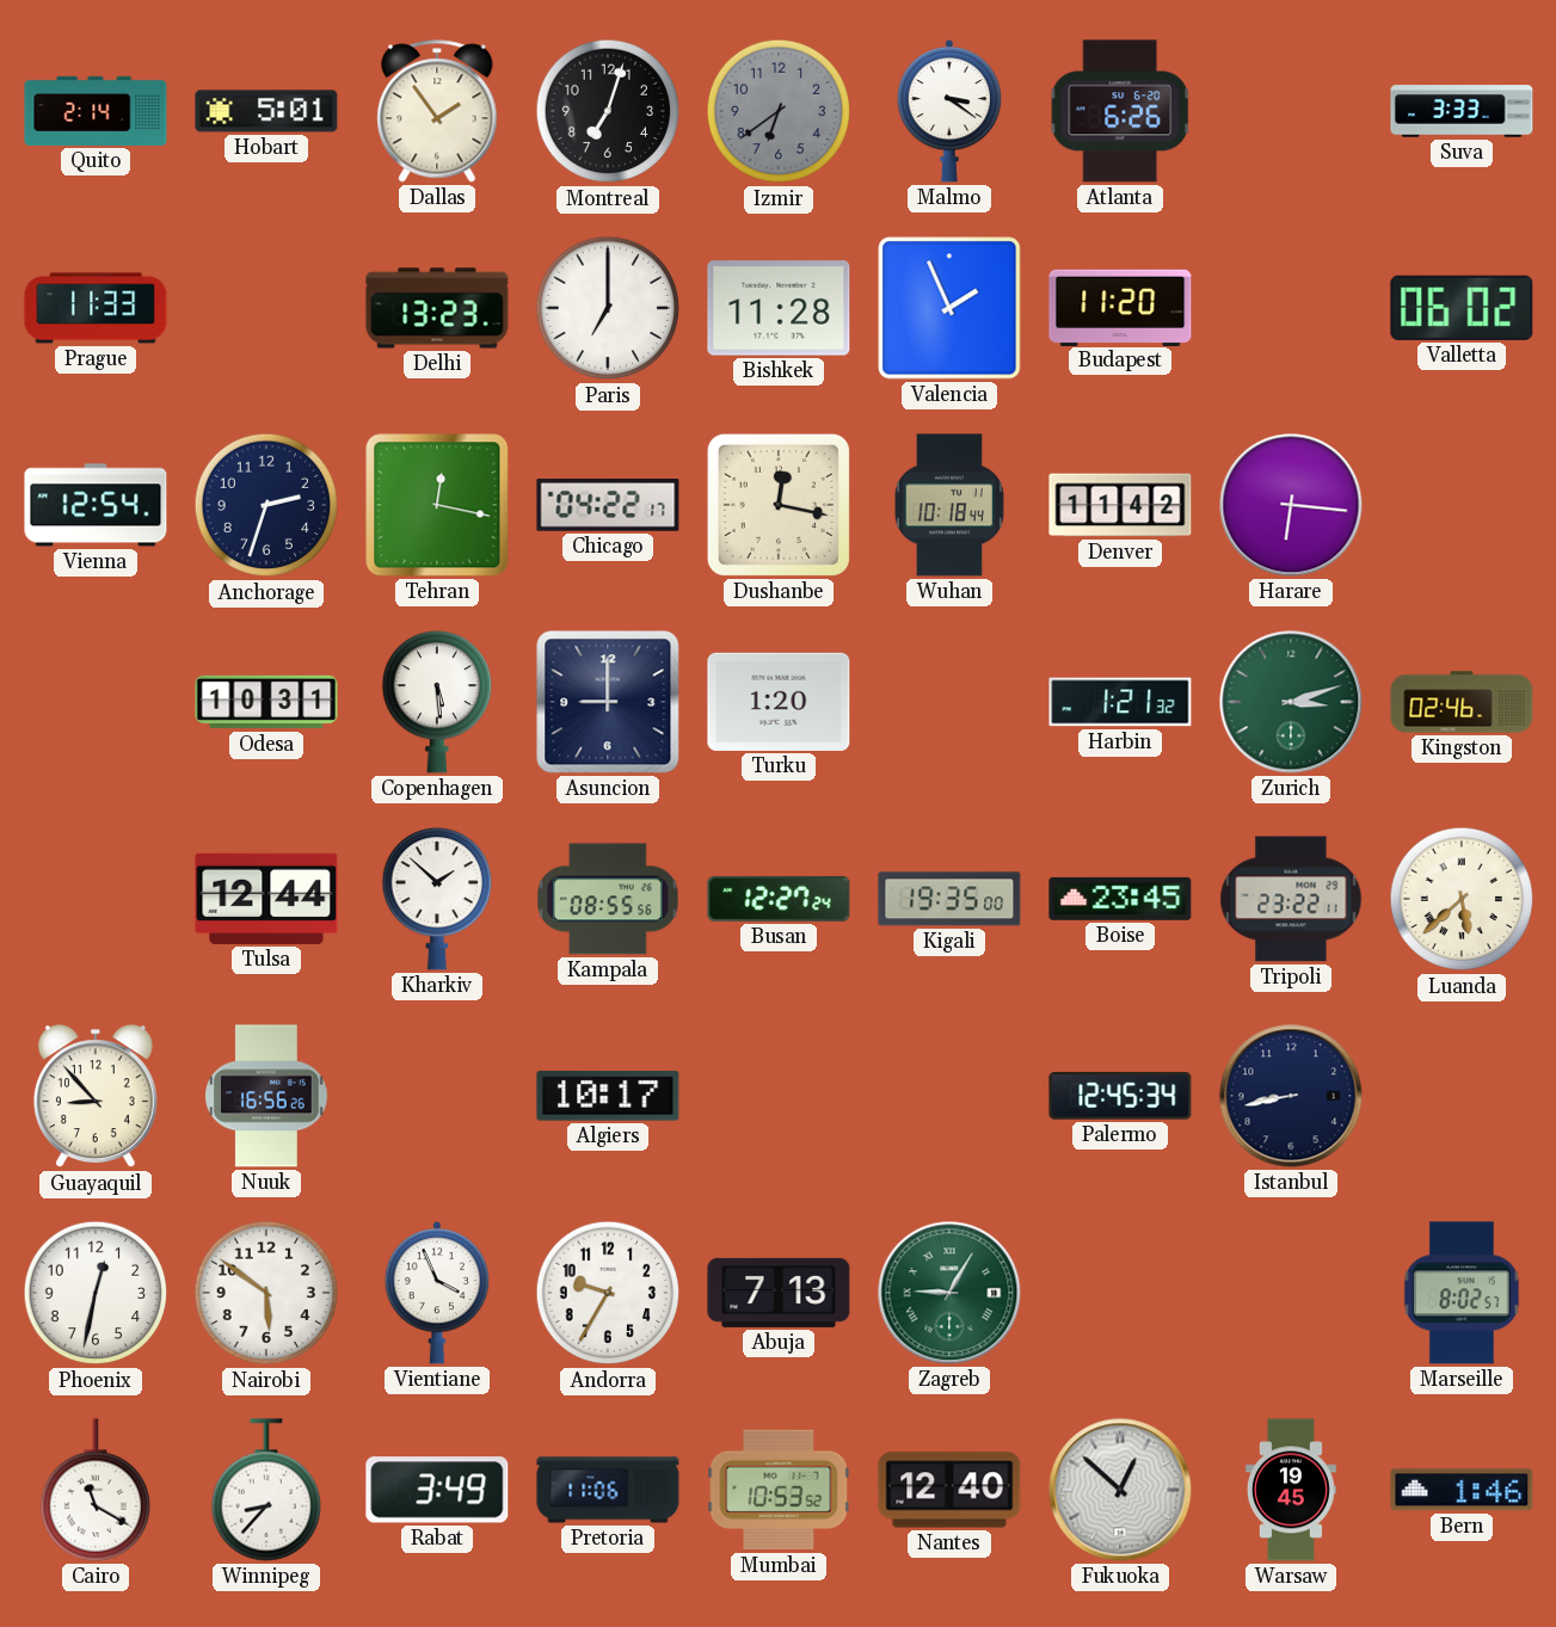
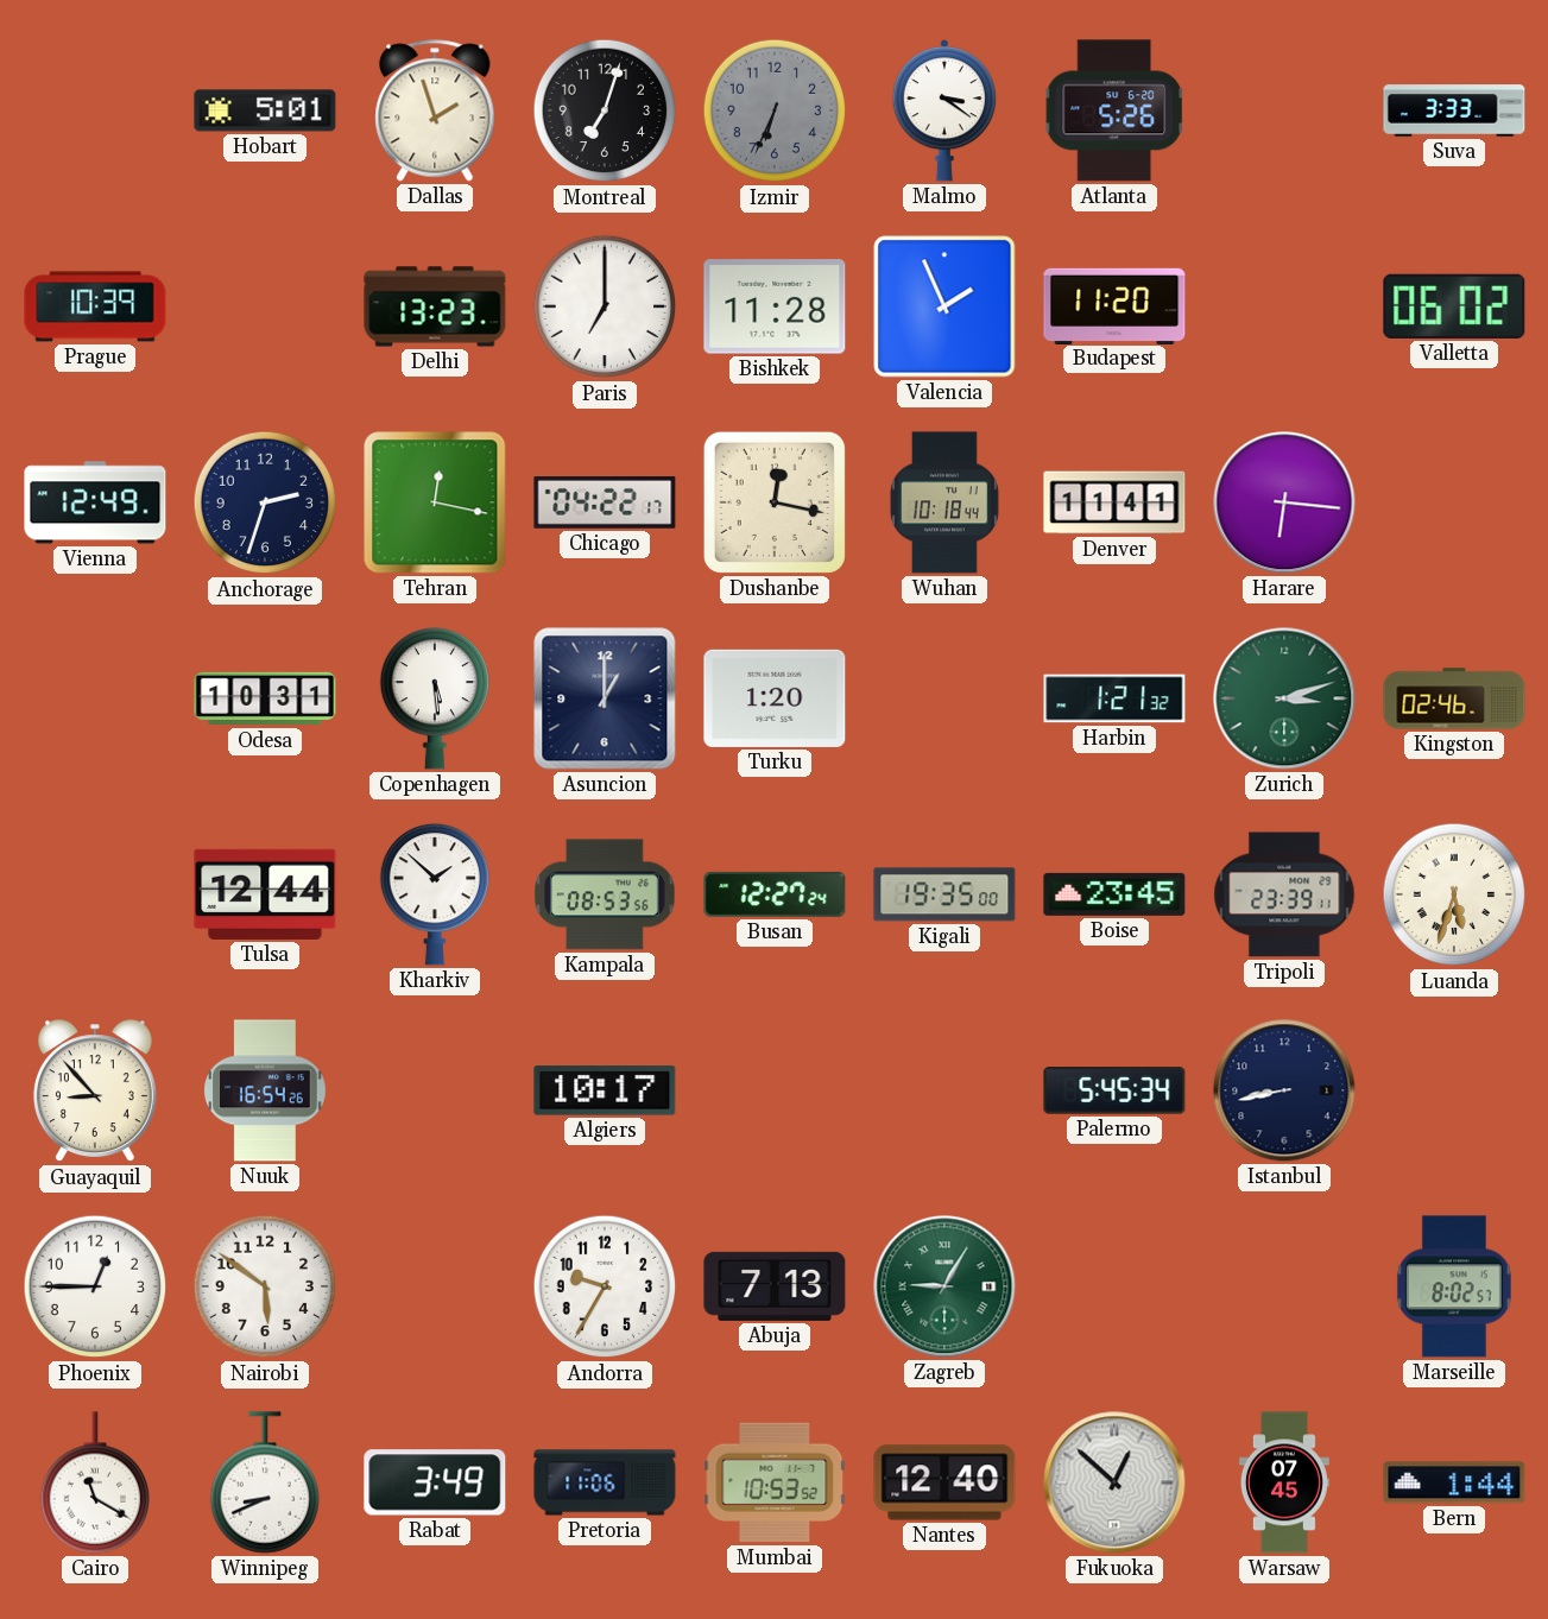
Quito: 2:14 -> none (96, 111)
Dallas: 1:54 -> 1:57 (435, 110)
Izmir: 6:39 -> 6:34 (775, 110)
Atlanta: 6:26 -> 5:26 (1114, 110)
Prague: 11:33 -> 10:39 (95, 306)
Vienna: 12:54 -> 12:49 (95, 502)
Denver: 11:42 -> 11:41 (1114, 502)
Asuncion: 9:00 -> 1:00 (605, 698)
Kampala: 08:55 -> 08:53 (606, 894)
Tripoli: 23:22 -> 23:39 (1284, 894)
Luanda: 5:38 -> 5:33 (1454, 894)
Nuuk: 16:56 -> 16:54 (265, 1090)
Palermo: 12:45 -> 5:45 (1114, 1090)
Phoenix: 12:32 -> 12:45 (95, 1286)
Vientiane: 3:56 -> none (436, 1294)
Winnipeg: 8:37 -> 8:41 (264, 1482)
Warsaw: 19:45 -> 07:45 (1284, 1482)
Bern: 1:46 -> 1:44 (1454, 1482)
